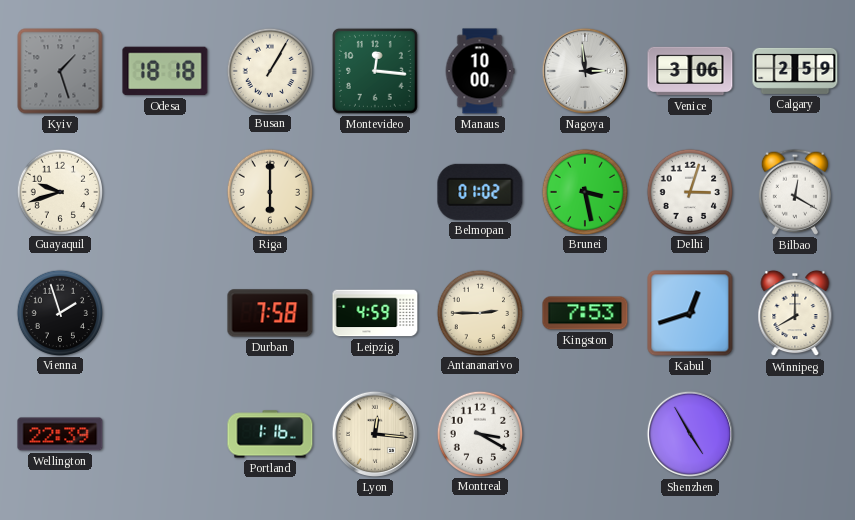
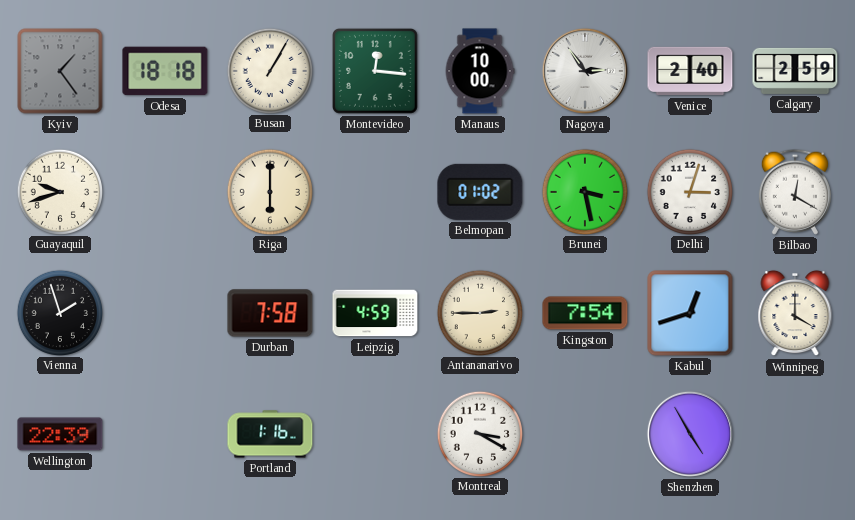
Kyiv: 1:27 -> 1:24 (60, 71)
Nagoya: 2:59 -> 2:54 (585, 71)
Venice: 3:06 -> 2:40 (690, 71)
Kingston: 7:53 -> 7:54 (585, 313)
Winnipeg: 8:00 -> 4:00 (795, 313)
Lyon: 12:16 -> none (375, 434)
